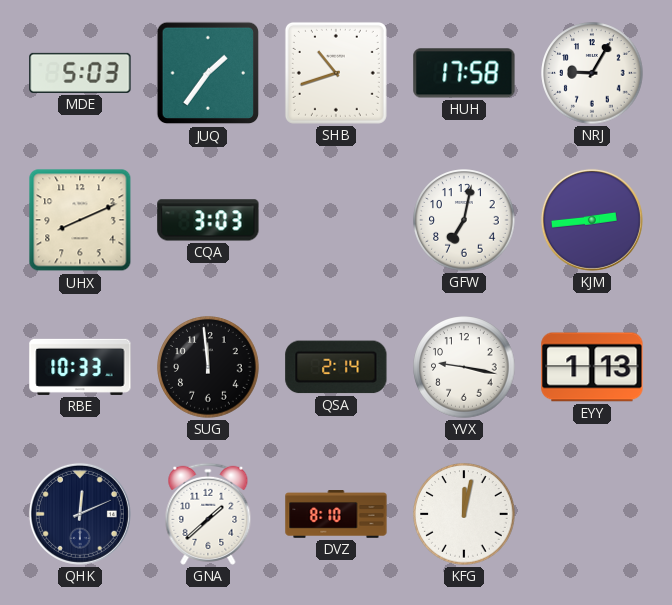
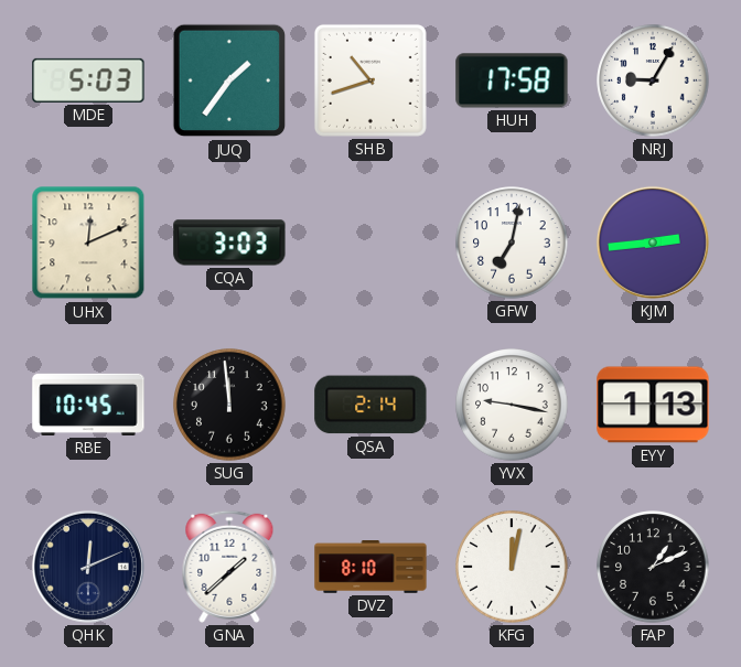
UHX: 8:11 -> 12:11 (88, 243)
RBE: 10:33 -> 10:45 (88, 405)
FAP: none -> 1:11 (653, 567)
